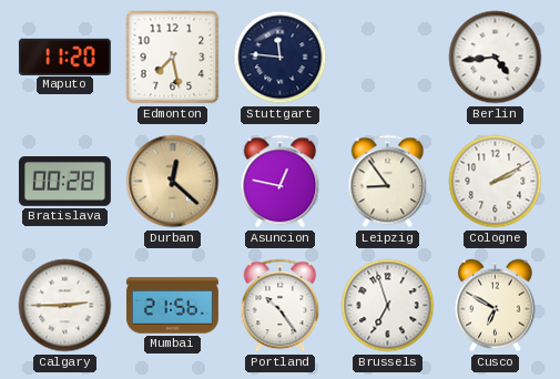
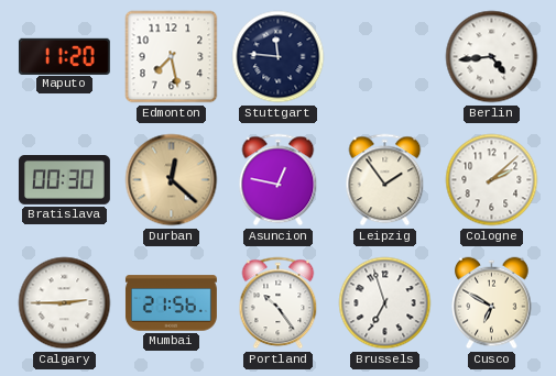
Bratislava: 00:28 -> 00:30 (64, 180)
Leipzig: 8:54 -> 1:54 (385, 180)
Cologne: 2:10 -> 2:08 (492, 180)
